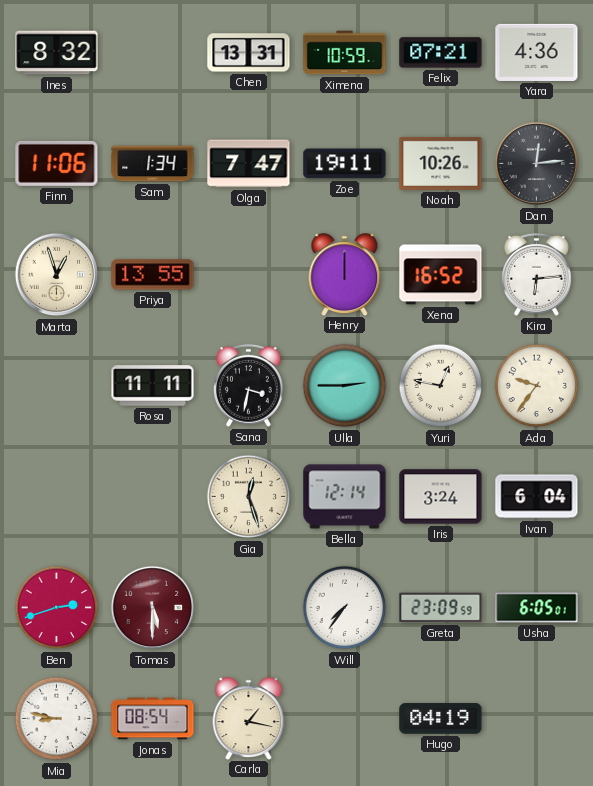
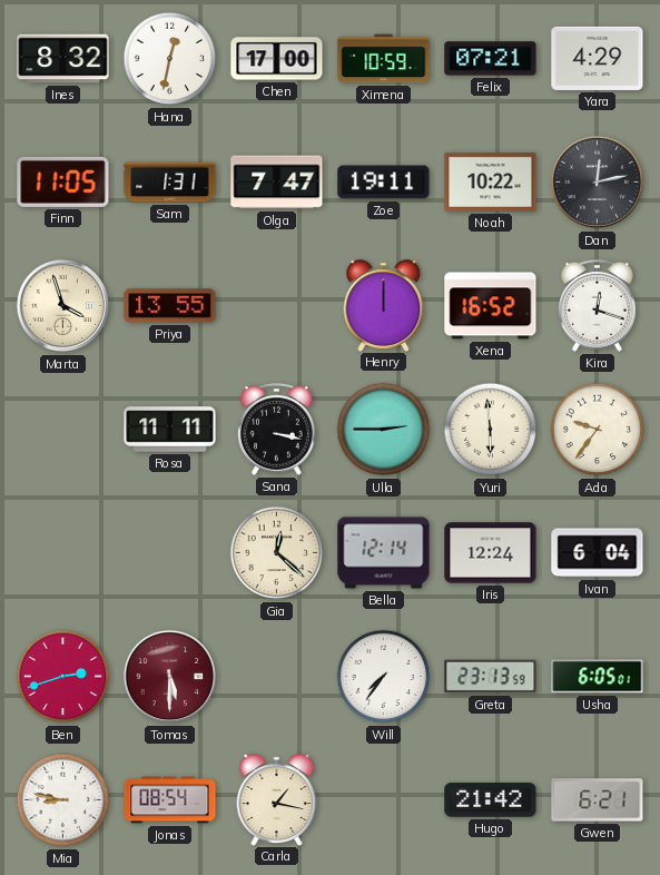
Hana: none -> 12:32 (170, 59)
Chen: 13:31 -> 17:00 (277, 59)
Yara: 4:36 -> 4:29 (598, 58)
Finn: 11:06 -> 11:05 (63, 181)
Sam: 1:34 -> 1:31 (170, 183)
Noah: 10:26 -> 10:22 (491, 181)
Dan: 12:14 -> 12:13 (598, 183)
Marta: 12:57 -> 3:57 (63, 306)
Kira: 6:14 -> 12:18 (597, 305)
Sana: 3:32 -> 3:17 (276, 429)
Yuri: 12:47 -> 5:59 (491, 430)
Gia: 12:27 -> 12:22 (277, 553)
Iris: 3:24 -> 12:24 (491, 553)
Greta: 23:09 -> 23:13 (491, 677)
Hugo: 04:19 -> 21:42 (491, 800)
Gwen: none -> 6:21 (598, 800)
